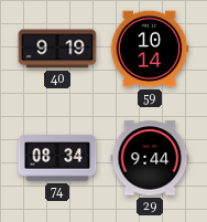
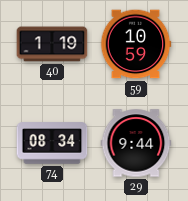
40: 9:19 -> 1:19 (52, 44)
59: 10:14 -> 10:59 (136, 44)
